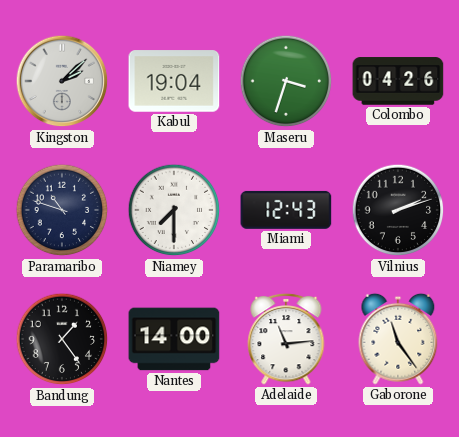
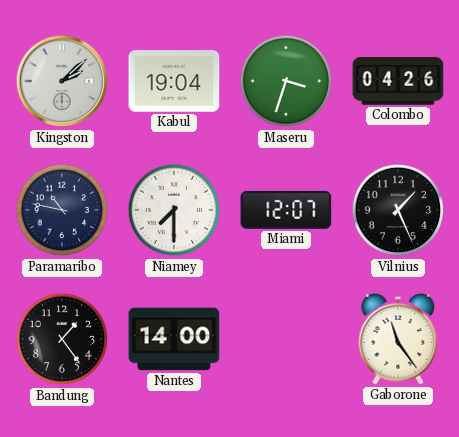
Paramaribo: 10:48 -> 10:47 (62, 210)
Miami: 12:43 -> 12:07 (286, 210)
Vilnius: 2:12 -> 1:26 (398, 210)
Adelaide: 11:14 -> none (286, 339)
